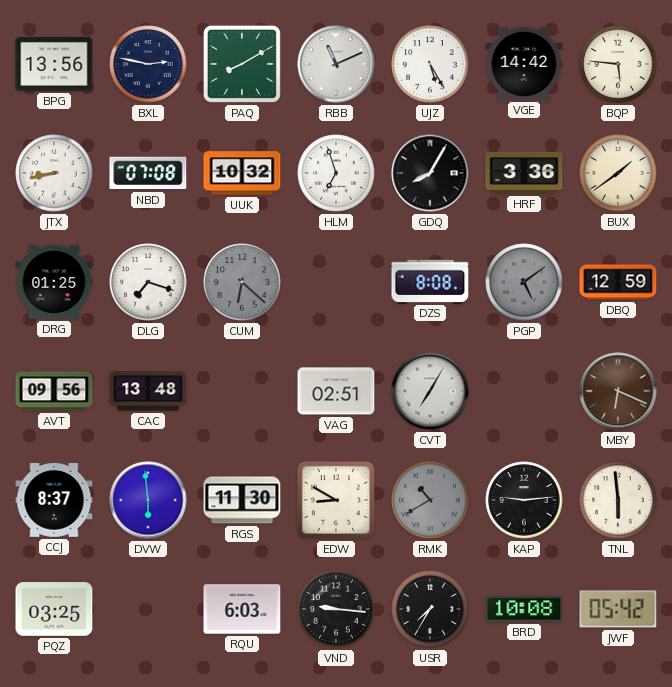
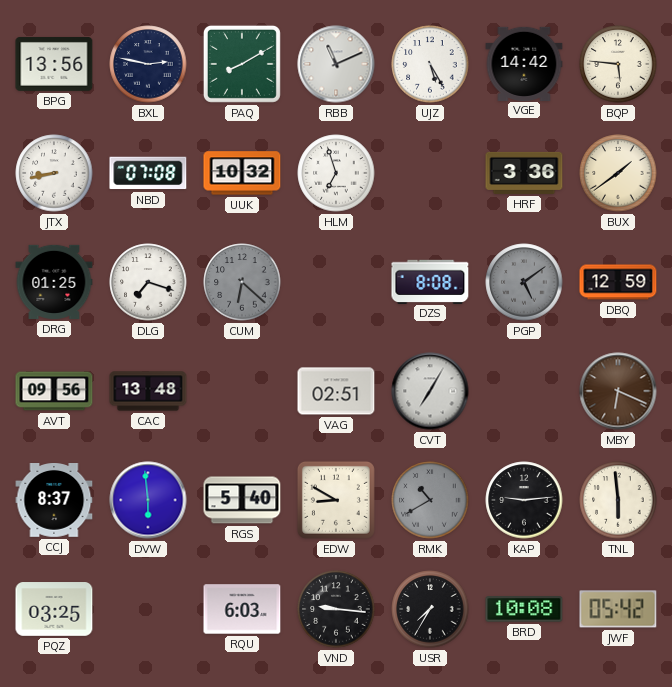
GDQ: 8:05 -> none (430, 173)
RGS: 11:30 -> 5:40 (242, 500)
